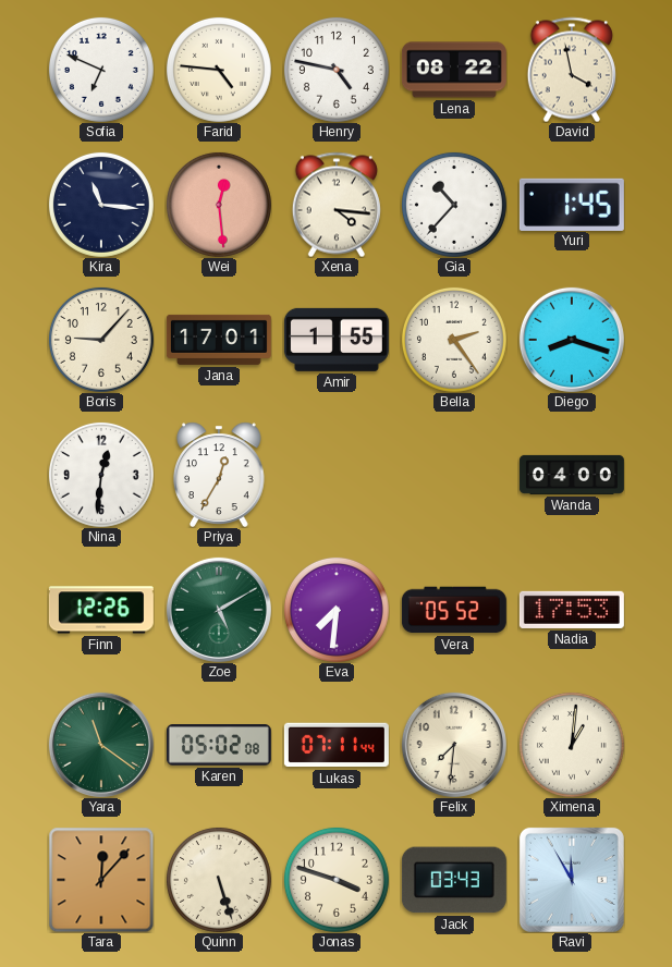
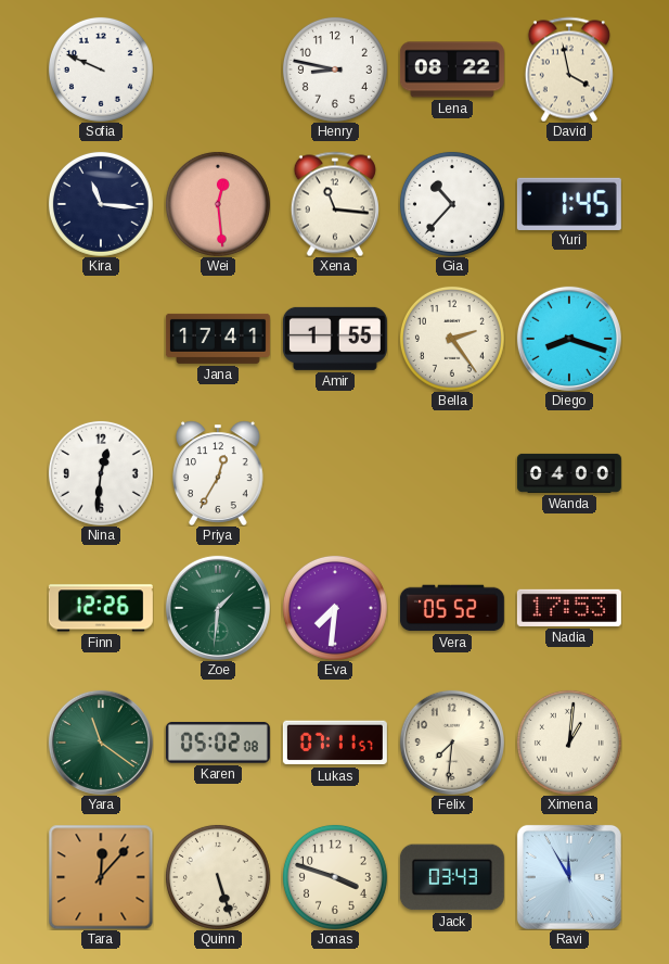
Sofia: 6:49 -> 9:49 (101, 69)
Farid: 4:46 -> none (219, 70)
Henry: 4:47 -> 8:47 (335, 69)
Xena: 4:16 -> 11:16 (335, 204)
Boris: 9:07 -> none (101, 340)
Jana: 17:01 -> 17:41 (218, 339)
Zoe: 5:10 -> 1:31 (218, 608)
Lukas: 07:11:44 -> 07:11:57 (335, 743)
